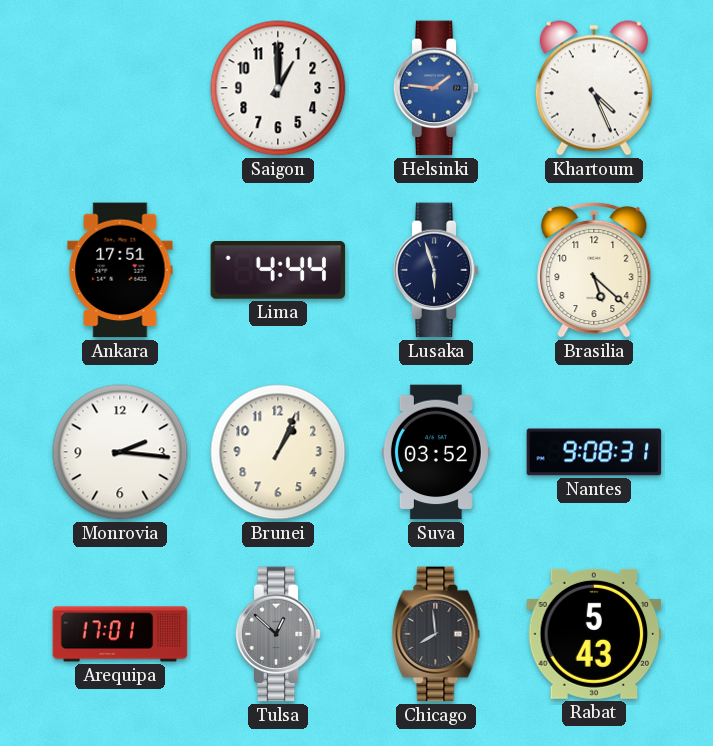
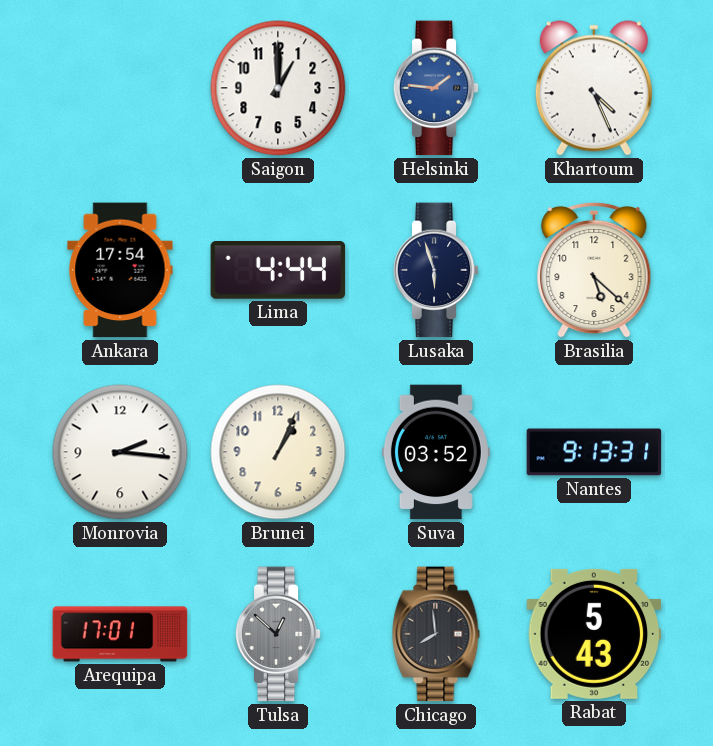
Ankara: 17:51 -> 17:54 (120, 270)
Nantes: 9:08 -> 9:13 (594, 452)
